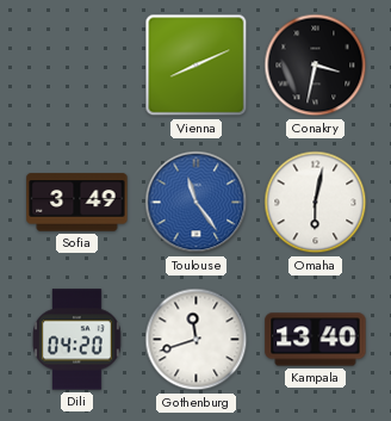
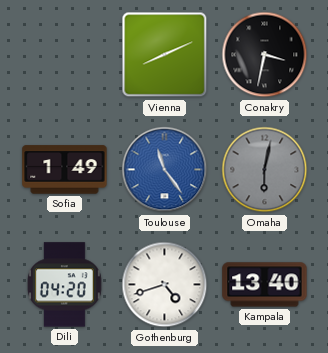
Sofia: 3:49 -> 1:49 (65, 170)
Omaha dial: white -> grey (265, 170)
Gothenburg: 11:42 -> 4:42 (165, 285)
